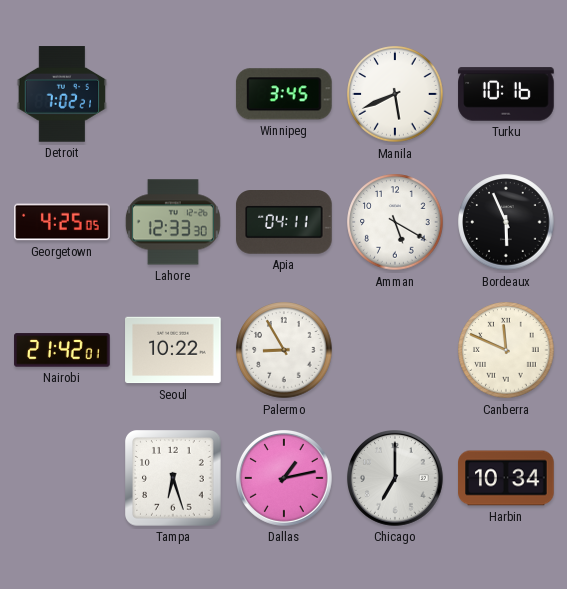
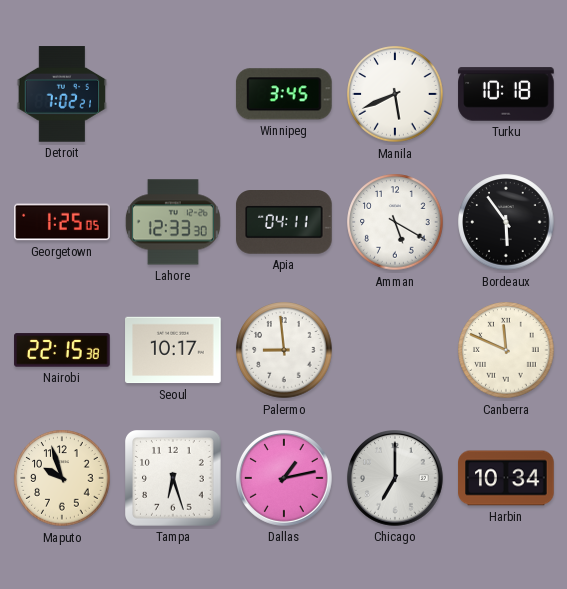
Turku: 10:16 -> 10:18 (506, 94)
Georgetown: 4:25 -> 1:25 (62, 222)
Bordeaux: 5:56 -> 5:54 (506, 222)
Nairobi: 21:42 -> 22:15 (62, 350)
Seoul: 10:22 -> 10:17 (173, 350)
Palermo: 8:55 -> 8:59 (284, 350)
Maputo: none -> 9:57 (62, 478)
